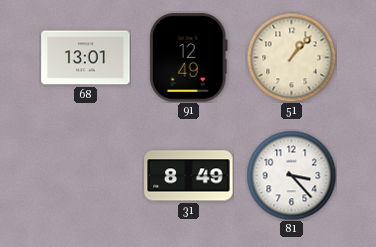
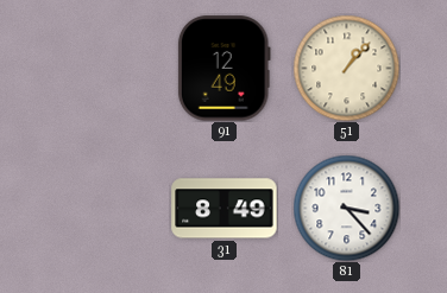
68: 13:01 -> none (86, 58)
